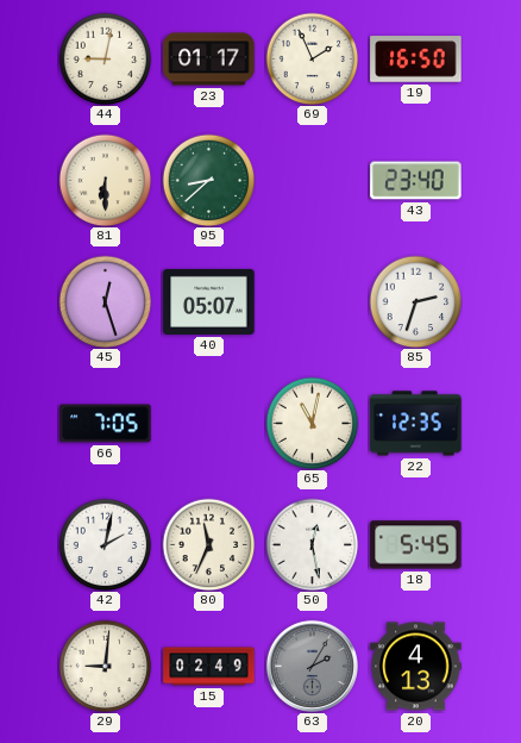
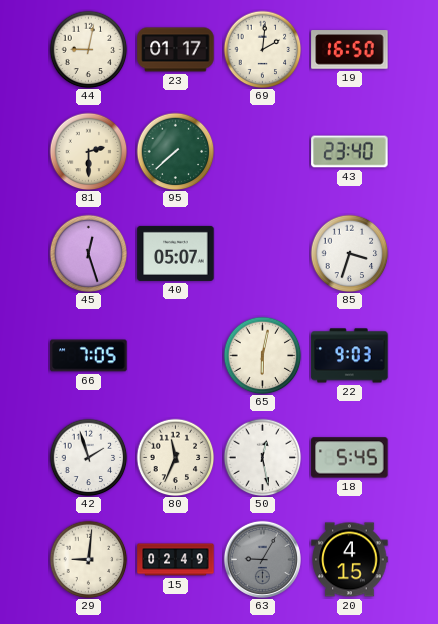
69: 1:56 -> 2:01 (262, 49)
81: 6:30 -> 2:30 (88, 151)
95: 8:38 -> 7:38 (175, 151)
85: 2:33 -> 3:33 (349, 253)
65: 11:02 -> 6:02 (262, 355)
22: 12:35 -> 9:03 (350, 356)
42: 2:02 -> 1:57 (88, 457)
63: 2:05 -> 9:05 (262, 559)
20: 4:13 -> 4:15 (350, 560)
